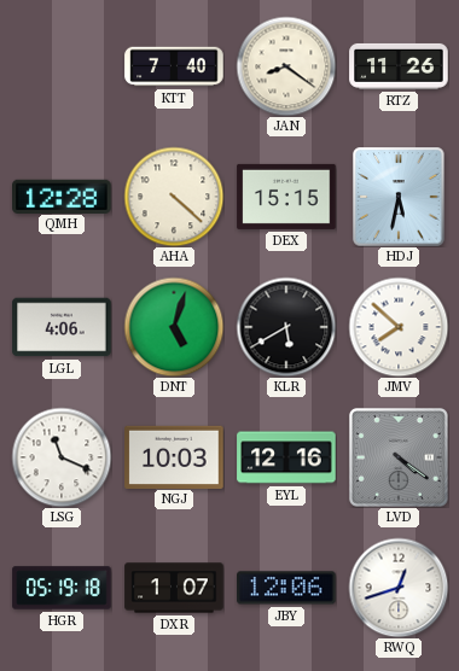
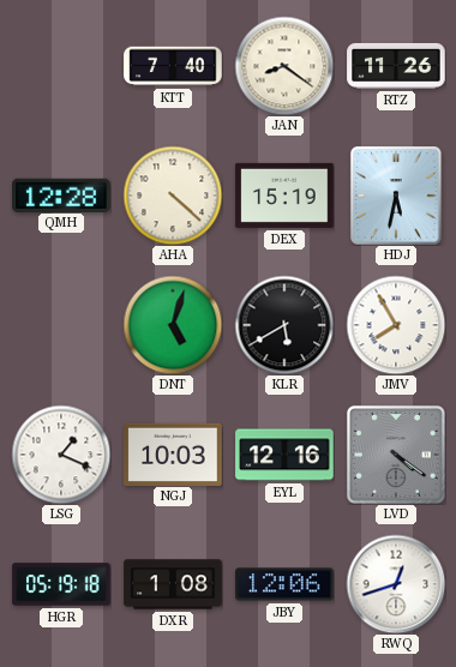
DEX: 15:15 -> 15:19 (284, 196)
LGL: 4:06 -> none (62, 327)
JMV: 7:52 -> 7:55 (396, 325)
LSG: 11:19 -> 1:19 (61, 455)
DXR: 1:07 -> 1:08 (173, 584)
